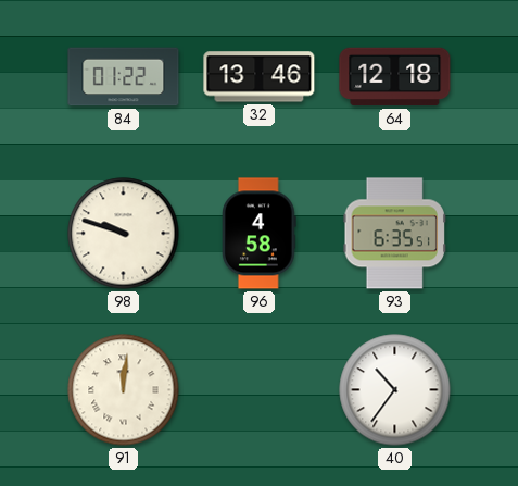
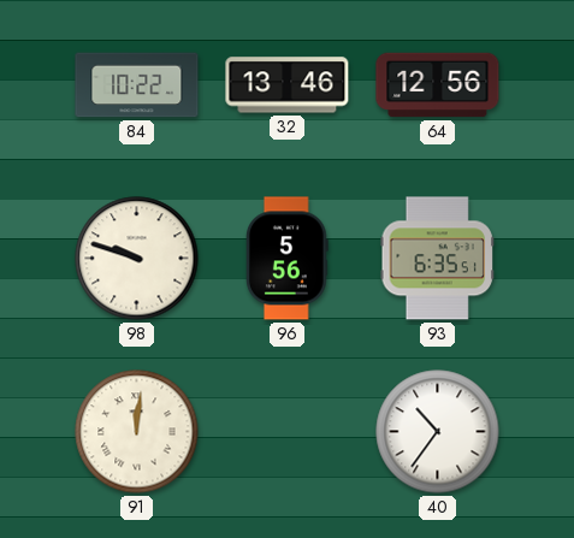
84: 01:22 -> 10:22 (137, 85)
64: 12:18 -> 12:56 (438, 85)
96: 4:58 -> 5:56 (288, 259)
